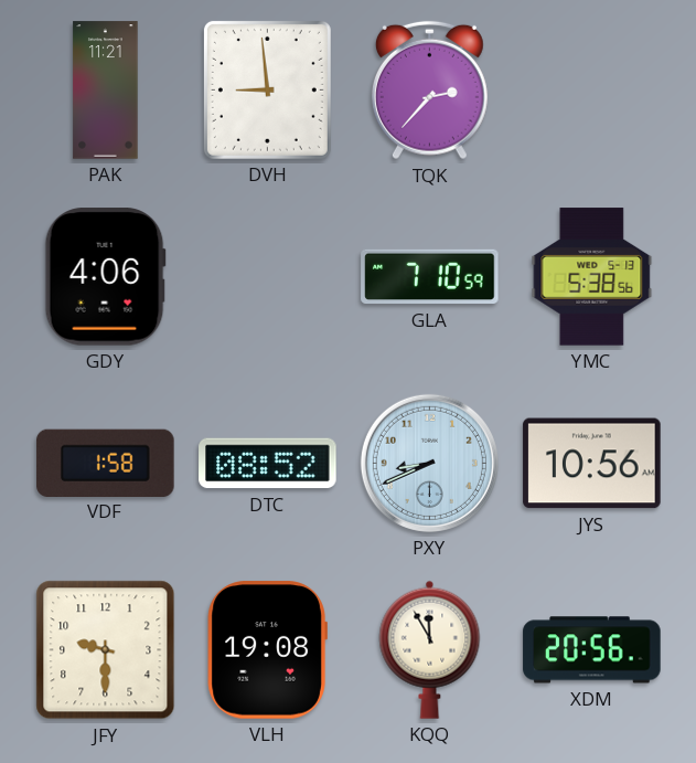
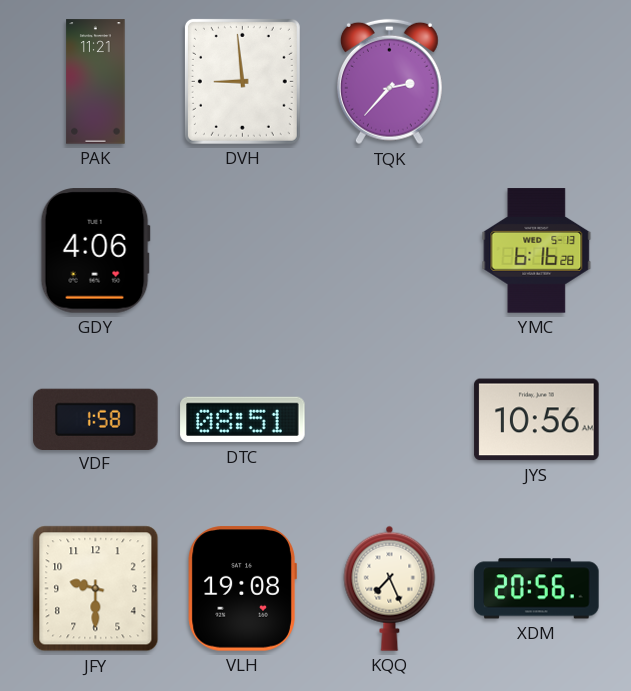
GLA: 7:10 -> none (430, 277)
YMC: 5:38 -> 6:16 (537, 251)
DTC: 08:52 -> 08:51 (243, 420)
PXY: 8:41 -> none (429, 463)
KQQ: 11:55 -> 7:26 (390, 588)
